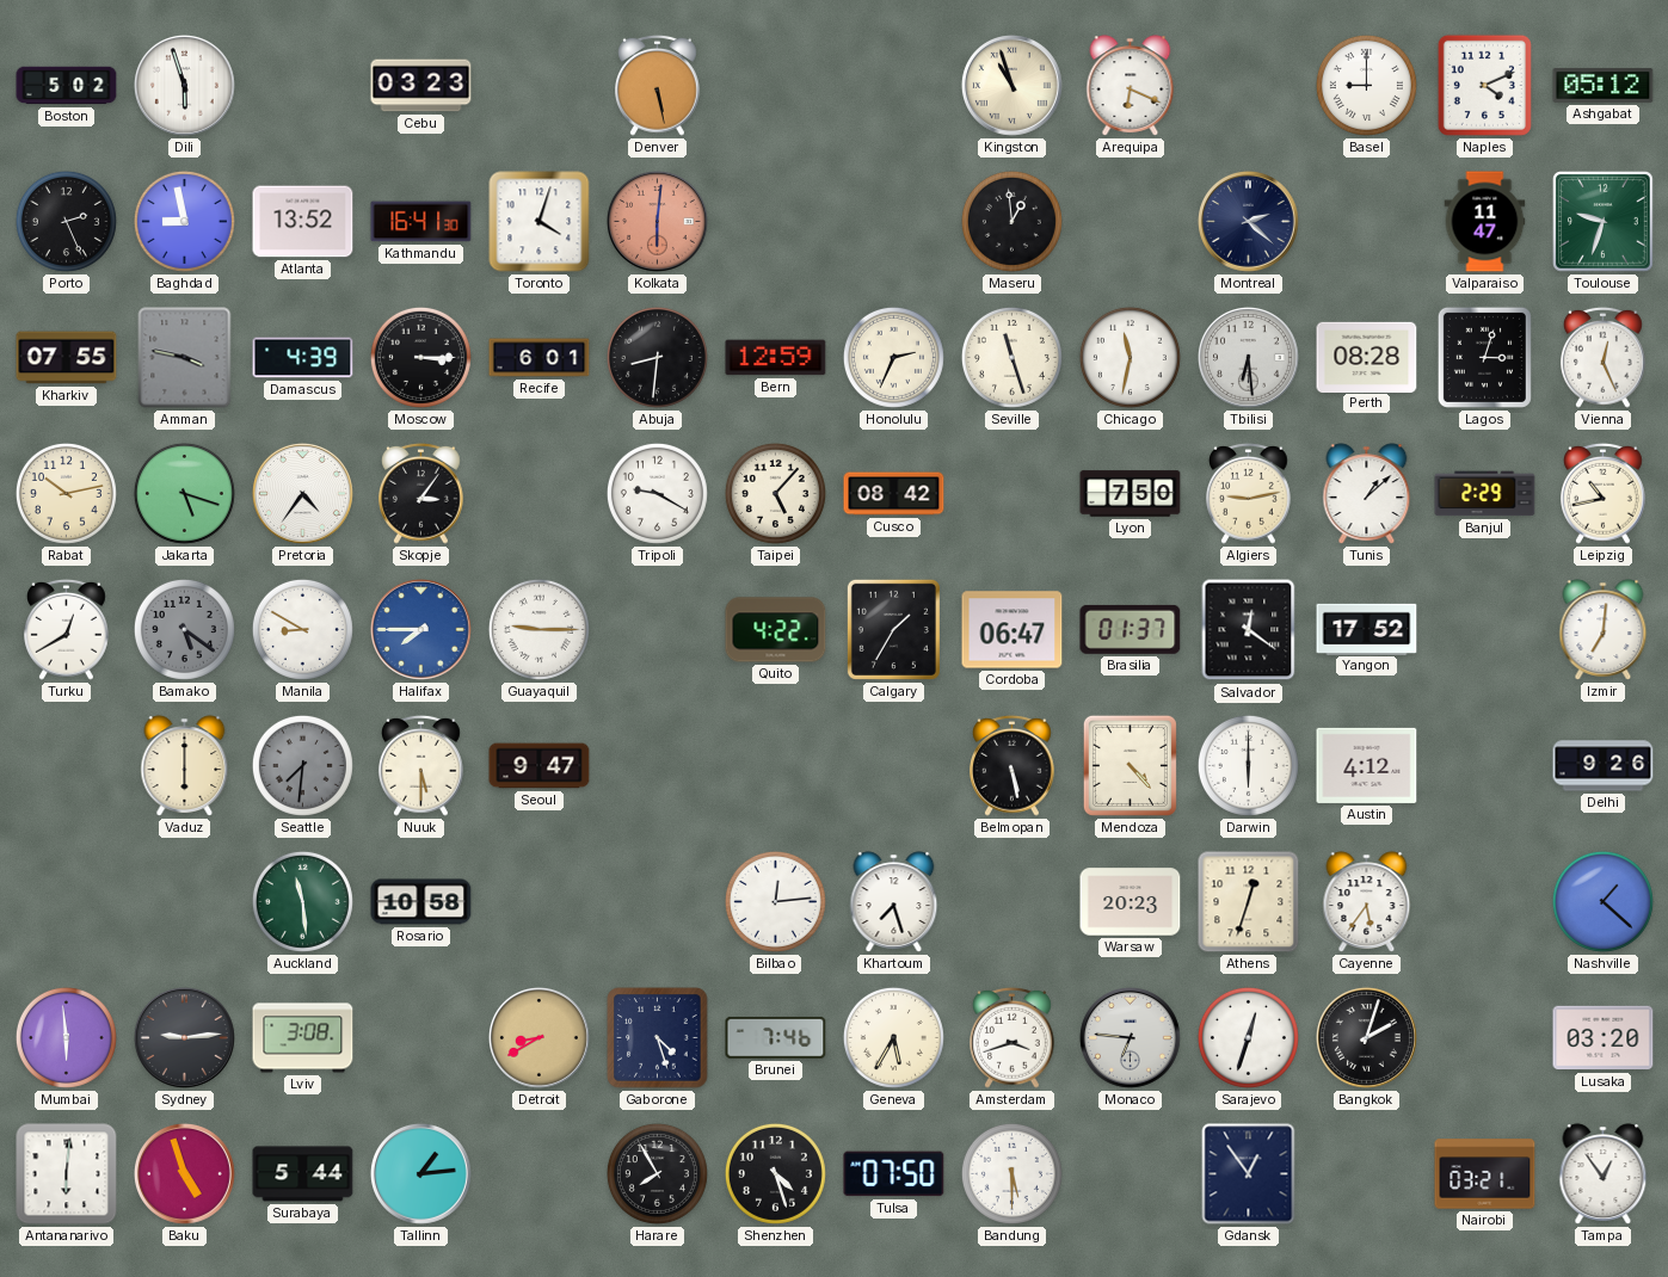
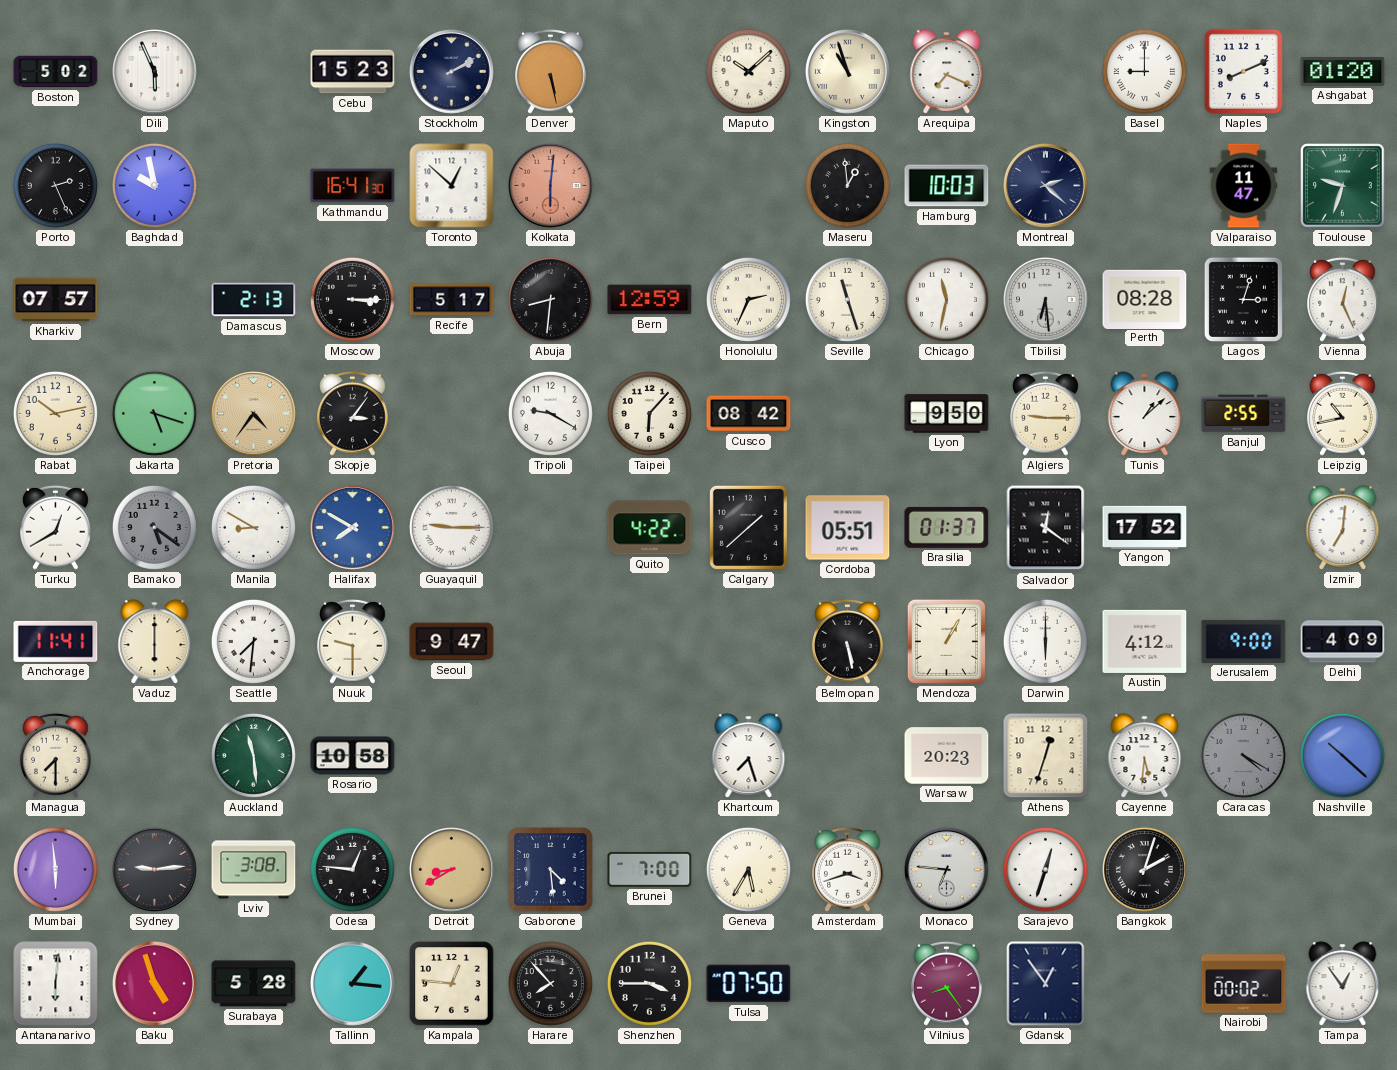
Dili: 5:57 -> 5:56 (154, 71)
Cebu: 03:23 -> 15:23 (353, 72)
Stockholm: none -> 2:10 (451, 71)
Maputo: none -> 10:08 (748, 71)
Arequipa: 6:19 -> 7:19 (947, 72)
Naples: 4:11 -> 8:11 (1243, 71)
Ashgabat: 05:12 -> 01:20 (1343, 72)
Baghdad: 8:58 -> 9:58 (154, 185)
Atlanta: 13:52 -> none (303, 222)
Toronto: 4:03 -> 12:52 (452, 186)
Hamburg: none -> 10:03 (947, 186)
Kharkiv: 07:55 -> 07:57 (56, 300)
Amman: 3:47 -> none (185, 358)
Damascus: 4:39 -> 2:13 (254, 300)
Recife: 6:01 -> 5:17 (452, 300)
Pretoria dial: white -> champagne (253, 413)
Taipei: 5:07 -> 6:07 (649, 413)
Lyon: 7:50 -> 9:50 (947, 414)
Algiers: 9:13 -> 9:15 (1046, 413)
Banjul: 2:29 -> 2:55 (1244, 414)
Halifax: 7:45 -> 7:50 (352, 527)
Calgary: 1:35 -> 1:38 (748, 527)
Cordoba: 06:47 -> 05:51 (848, 528)
Anchorage: none -> 11:41 (56, 641)
Seattle dial: grey -> white (253, 641)
Nuuk: 5:30 -> 9:30 (353, 641)
Mendoza: 4:23 -> 1:05 (946, 641)
Jerusalem: none -> 9:00 (1244, 641)
Delhi: 9:26 -> 4:09 (1343, 642)
Managua: none -> 7:30 (56, 755)
Bilbao: 12:14 -> none (775, 901)
Cayenne: 5:36 -> 5:31 (1145, 756)
Caracas: none -> 4:20 (1243, 755)
Nashville: 1:22 -> 10:22 (1342, 755)
Odesa: none -> 12:46 (352, 869)
Gaborone: 4:27 -> 4:29 (551, 870)
Brunei: 7:46 -> 7:00 (650, 869)
Lusaka: 03:20 -> none (1604, 1038)
Surabaya: 5:44 -> 5:28 (254, 984)
Tallinn: 1:14 -> 1:16 (352, 983)
Kampala: none -> 12:46 (452, 984)
Harare: 7:55 -> 7:53 (550, 983)
Shenzhen: 4:27 -> 3:45 (649, 983)
Bandung: 5:30 -> none (1011, 1173)
Vilnius: none -> 8:24 (947, 983)
Nairobi: 03:21 -> 00:02 (1244, 984)
